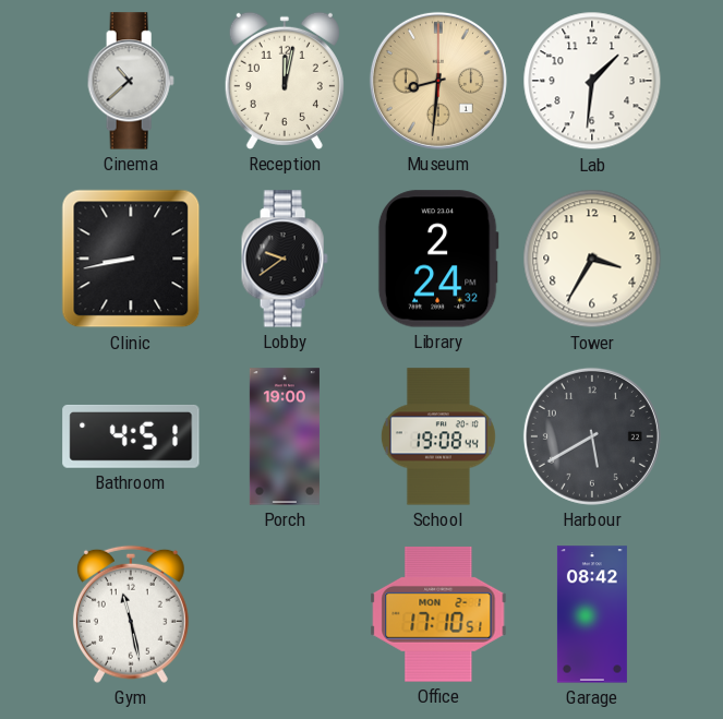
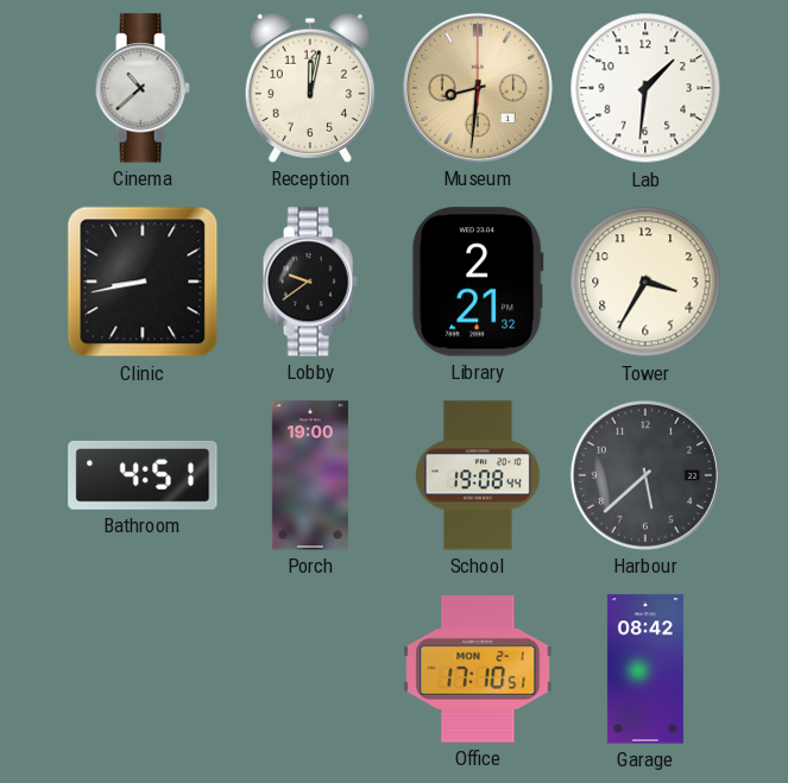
Library: 2:24 -> 2:21 (478, 282)
Harbour: 5:40 -> 5:38 (645, 475)
Gym: 11:28 -> none (131, 614)
